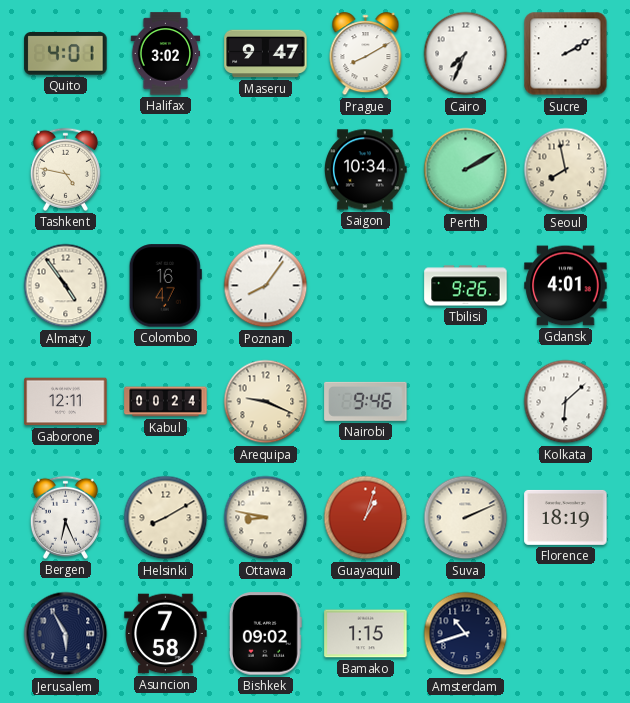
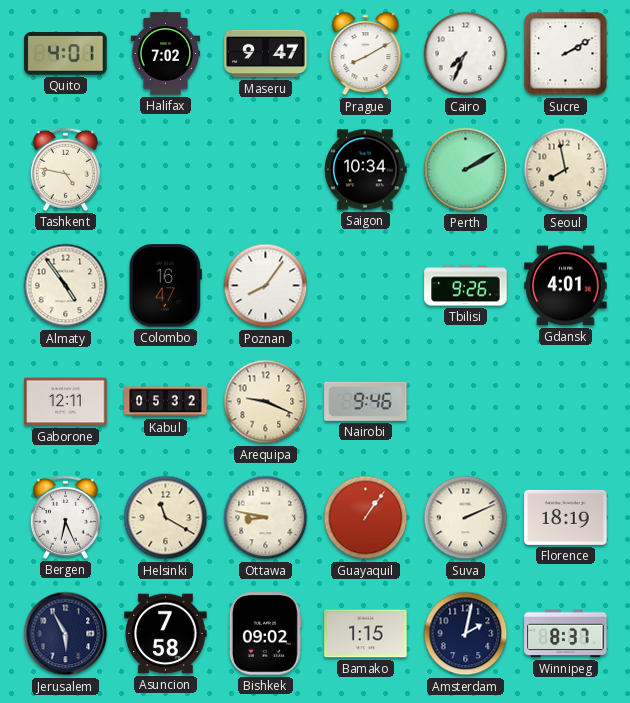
Halifax: 3:02 -> 7:02 (166, 54)
Kabul: 00:24 -> 05:32 (166, 402)
Kolkata: 6:08 -> none (566, 402)
Helsinki: 8:10 -> 11:20 (166, 518)
Guayaquil: 1:03 -> 1:06 (366, 518)
Amsterdam: 10:42 -> 2:02 (466, 634)
Winnipeg: none -> 8:37 (566, 634)
